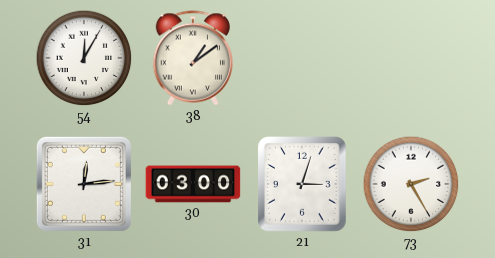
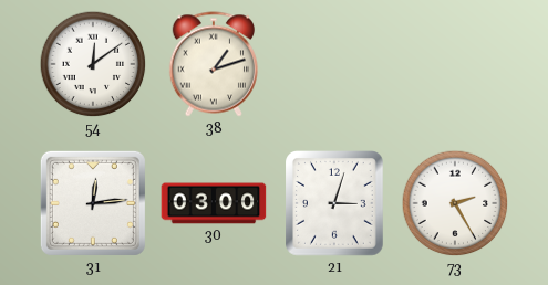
54: 12:05 -> 12:09 (93, 64)
38: 1:09 -> 1:12 (213, 64)
